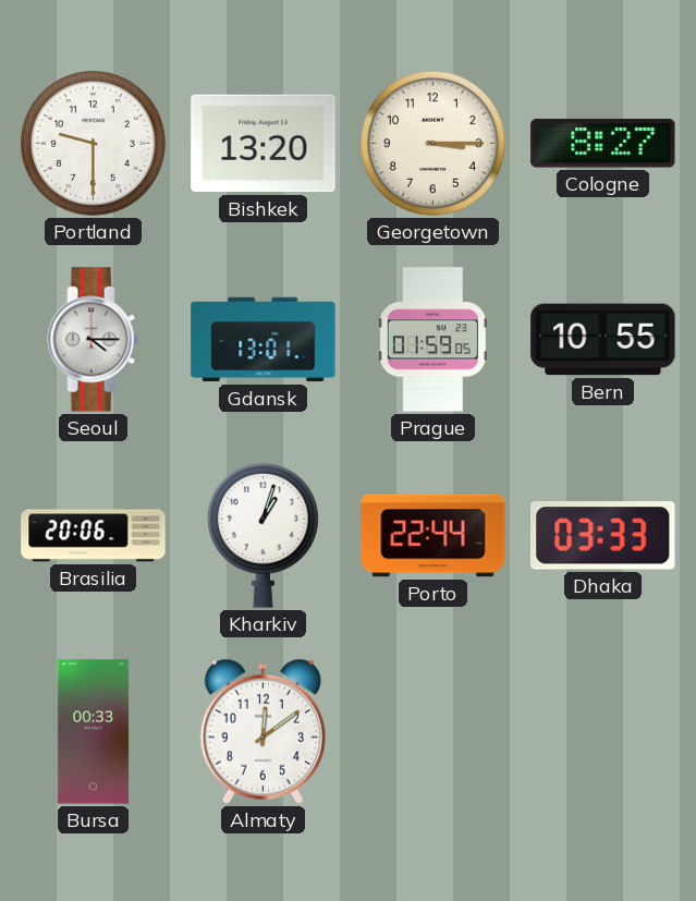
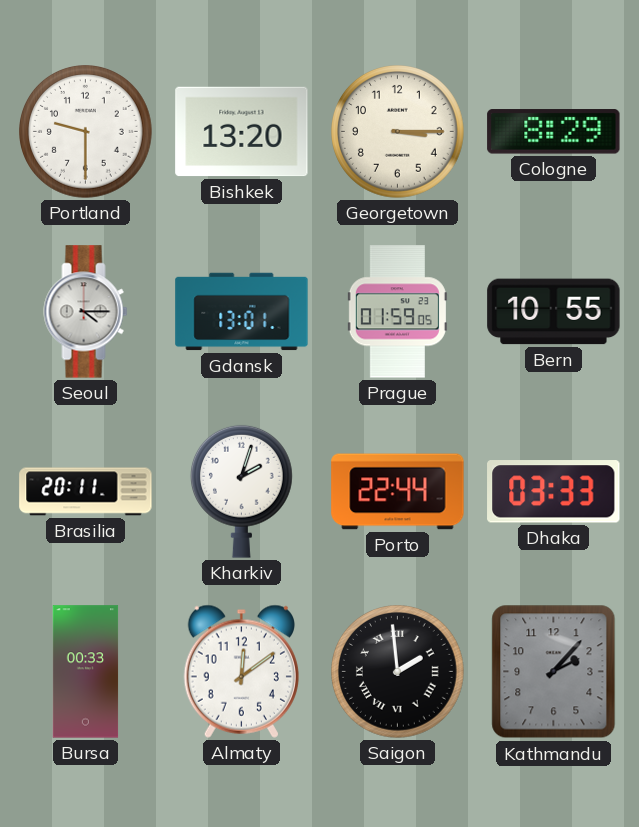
Cologne: 8:27 -> 8:29 (554, 132)
Brasilia: 20:06 -> 20:11 (86, 492)
Kharkiv: 1:03 -> 2:03 (241, 491)
Saigon: none -> 1:59 (398, 672)
Kathmandu: none -> 2:07 (554, 672)
